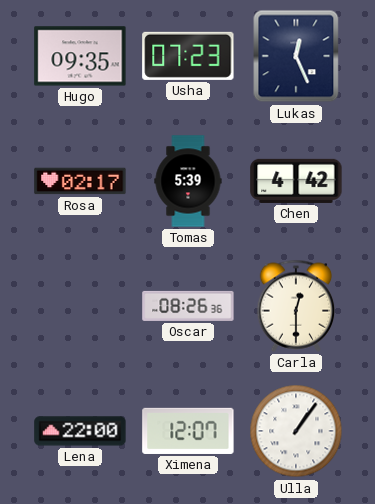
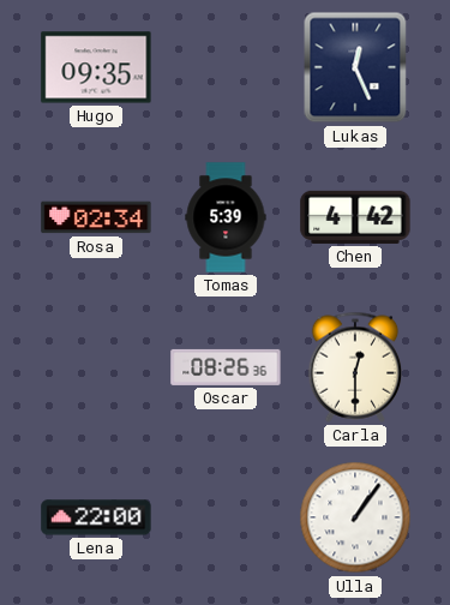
Usha: 07:23 -> none (188, 56)
Rosa: 02:17 -> 02:34 (96, 217)
Ximena: 12:07 -> none (188, 431)
